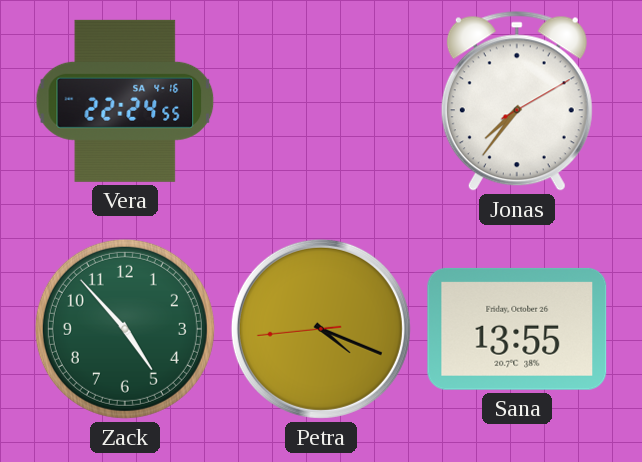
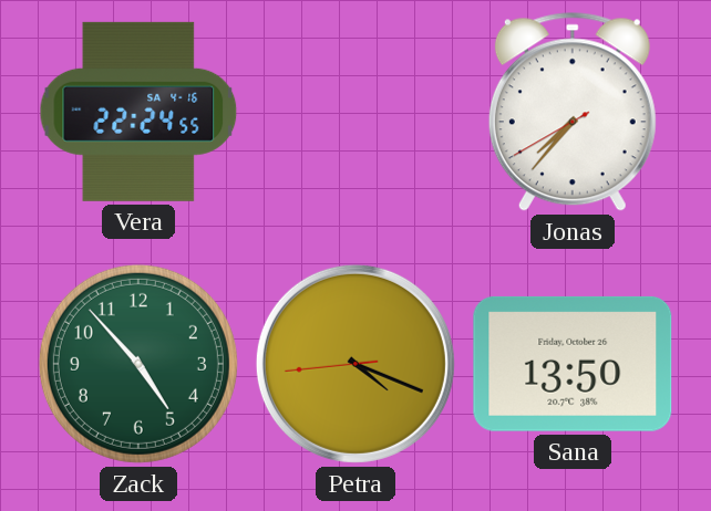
Jonas: 7:36:10 -> 7:36:40 (573, 112)
Sana: 13:55 -> 13:50 (573, 364)
